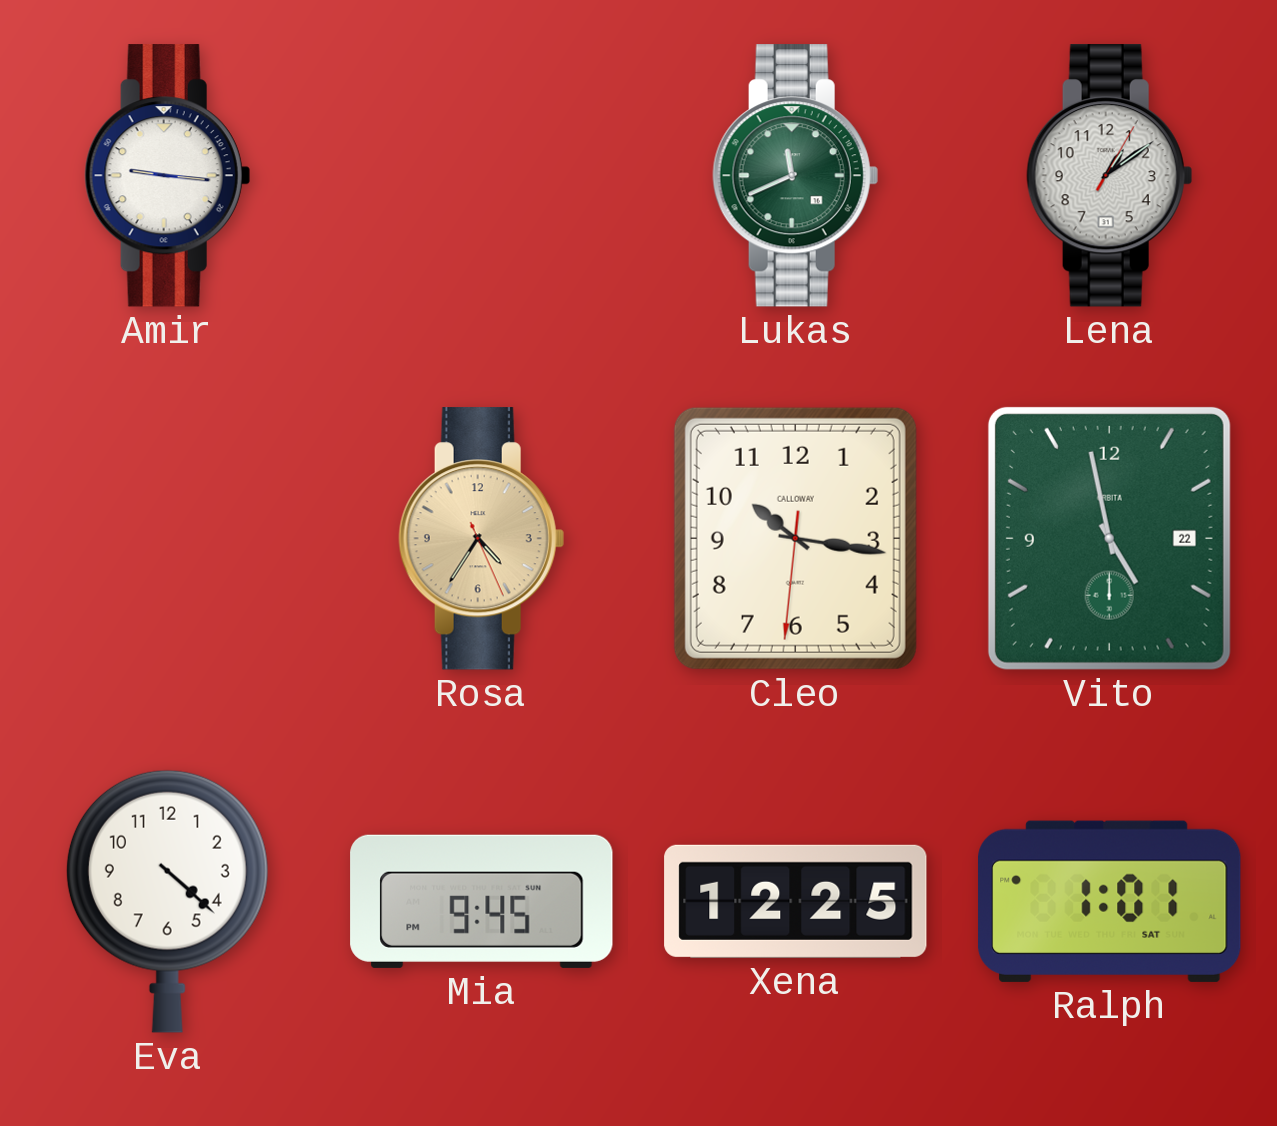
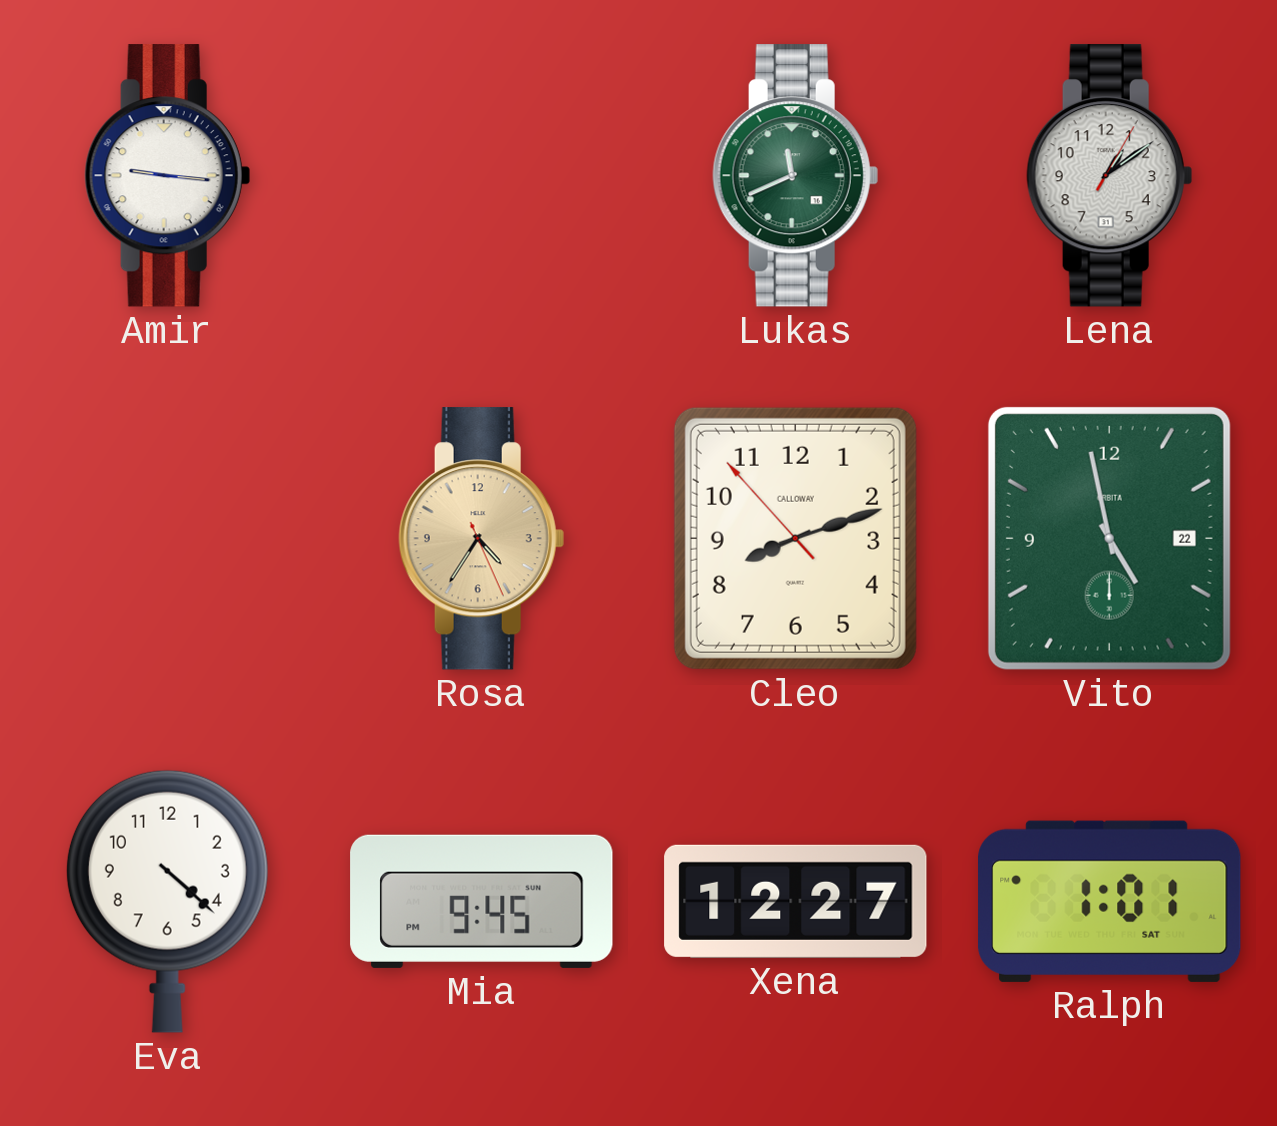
Cleo: 10:16 -> 8:11 (795, 538)
Xena: 12:25 -> 12:27 (796, 901)
